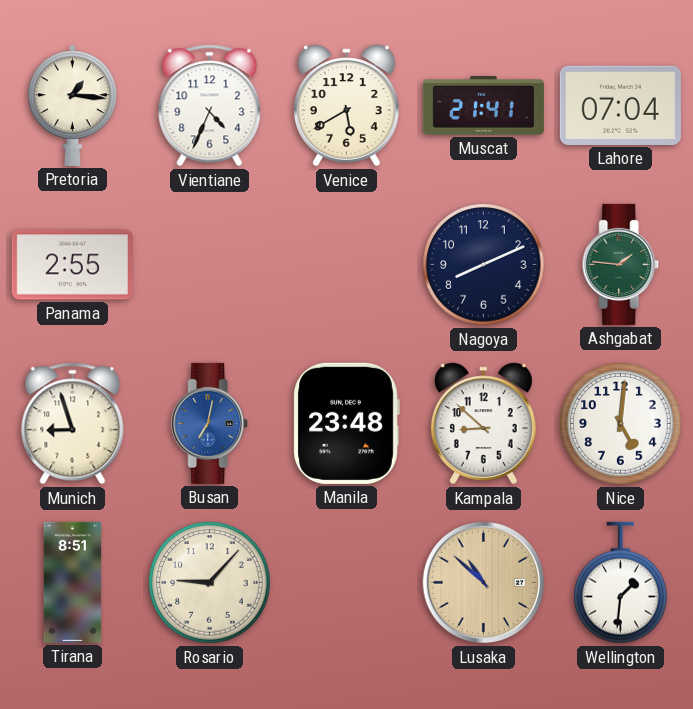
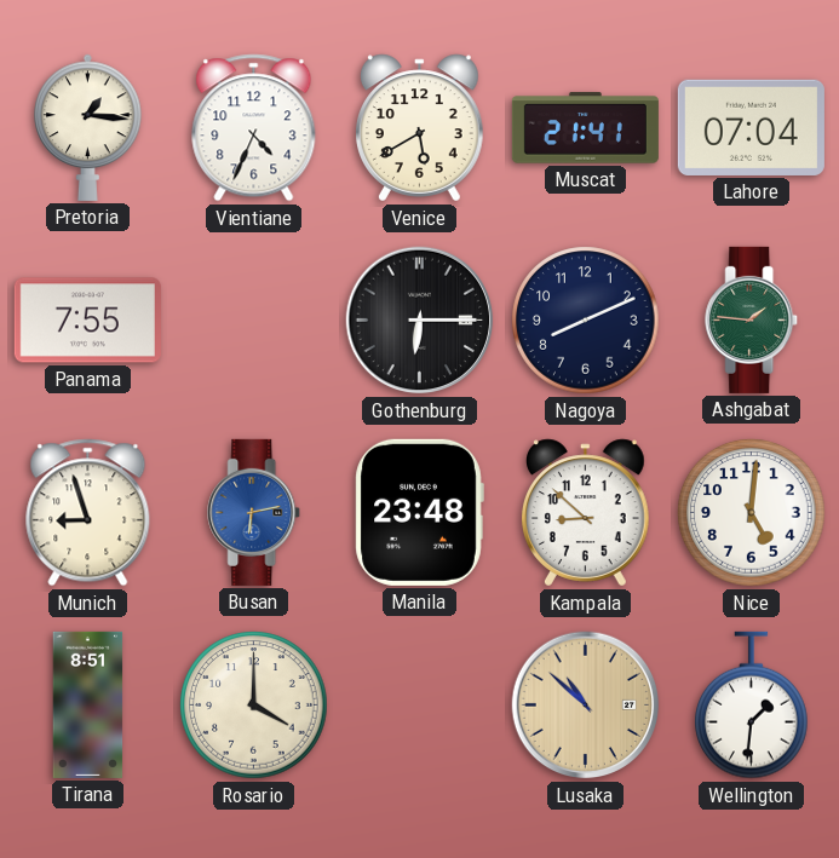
Panama: 2:55 -> 7:55 (87, 321)
Gothenburg: none -> 6:15 (420, 321)
Busan: 7:02 -> 6:13 (254, 512)
Rosario: 9:07 -> 4:00 (254, 706)
